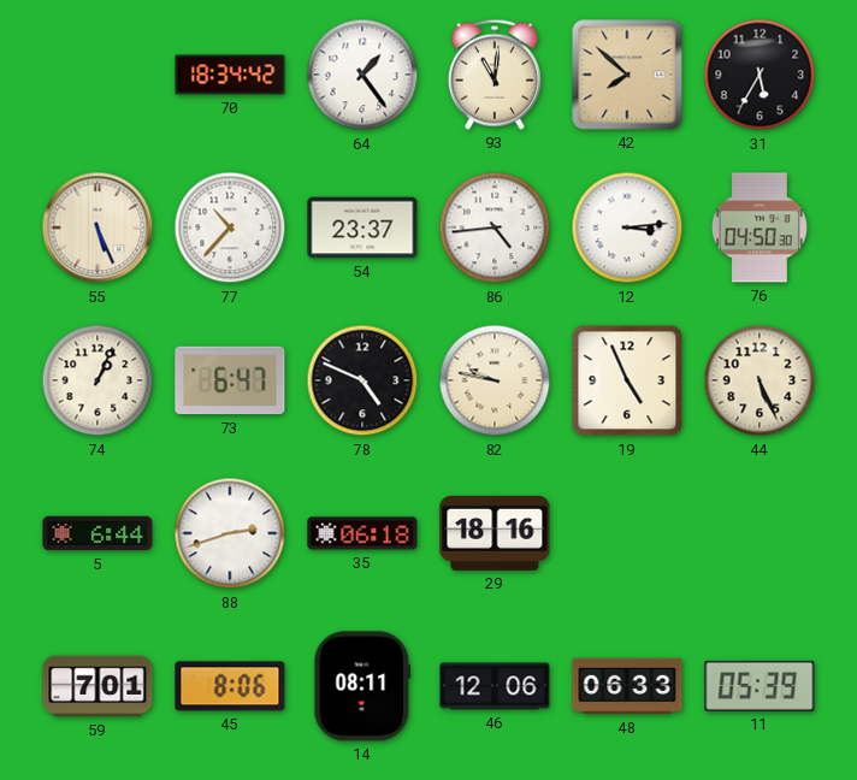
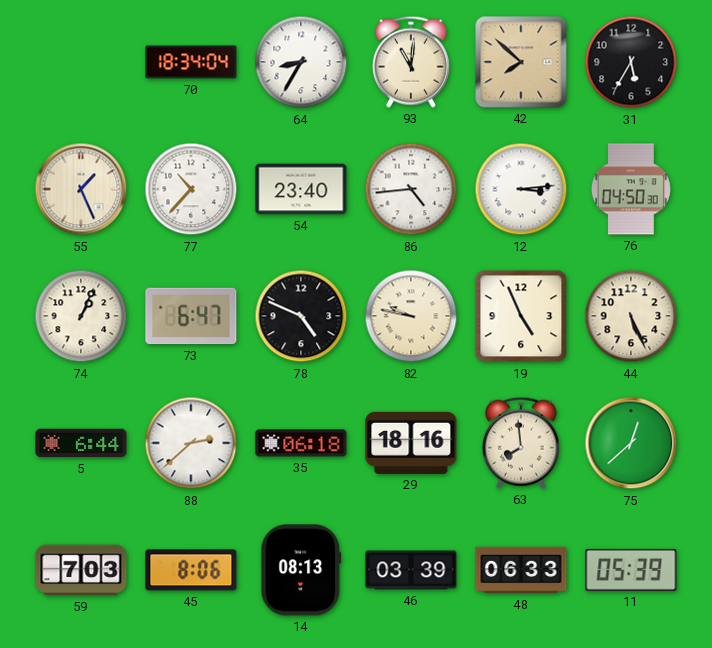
70: 18:34:42 -> 18:34:04 (191, 62)
64: 1:24 -> 8:35 (301, 62)
55: 5:26 -> 1:26 (81, 189)
54: 23:37 -> 23:40 (301, 189)
88: 2:42 -> 2:38 (191, 443)
63: none -> 7:59 (521, 443)
75: none -> 12:38 (631, 443)
59: 7:01 -> 7:03 (81, 570)
14: 08:11 -> 08:13 (301, 570)
46: 12:06 -> 03:39 (411, 570)
